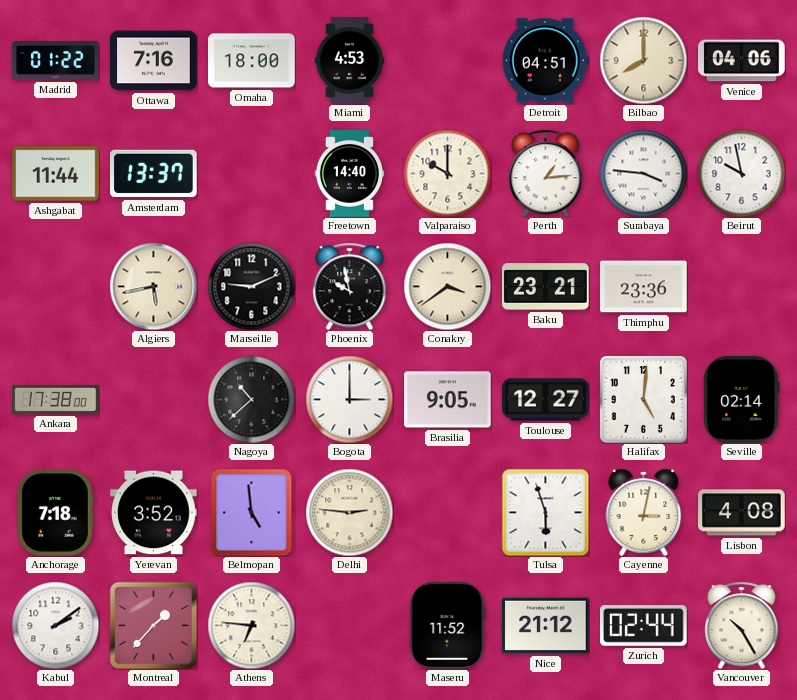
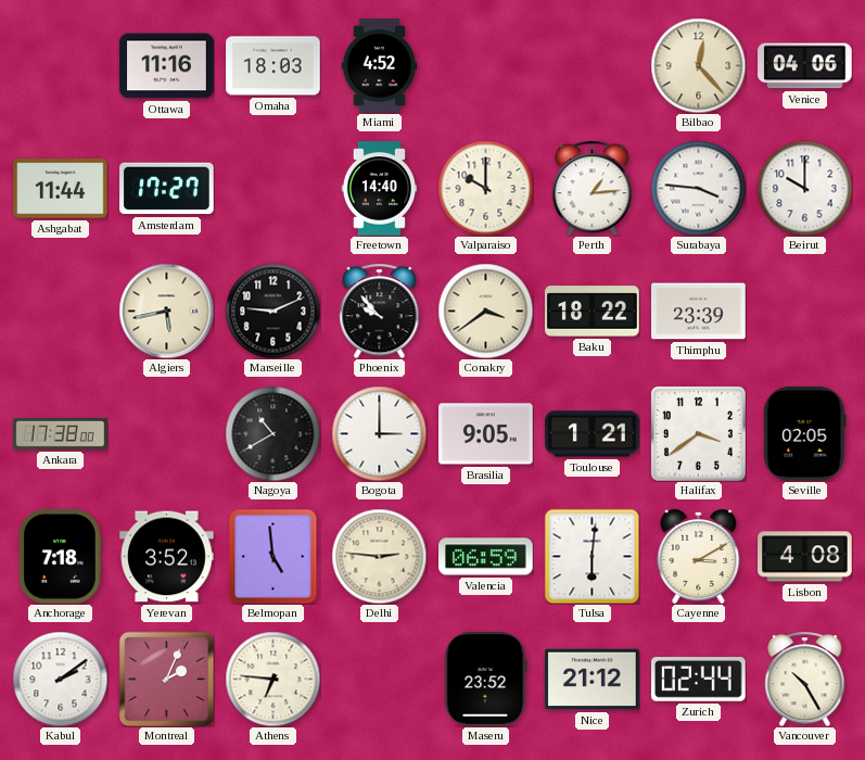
Madrid: 01:22 -> none (56, 60)
Ottawa: 7:16 -> 11:16 (167, 66)
Omaha: 18:00 -> 18:03 (274, 66)
Miami: 4:53 -> 4:52 (380, 66)
Detroit: 04:51 -> none (545, 61)
Bilbao: 8:00 -> 12:23 (698, 65)
Amsterdam: 13:37 -> 17:27 (167, 189)
Beirut: 9:58 -> 10:00 (804, 188)
Phoenix: 9:58 -> 9:53 (380, 311)
Baku: 23:21 -> 18:22 (593, 312)
Thimphu: 23:36 -> 23:39 (699, 312)
Nagoya: 10:38 -> 10:40 (272, 433)
Toulouse: 12:27 -> 1:21 (593, 434)
Halifax: 5:01 -> 3:39 (698, 433)
Seville: 02:14 -> 02:05 (805, 434)
Valencia: none -> 06:59 (486, 557)
Tulsa: 5:57 -> 6:01 (591, 556)
Cayenne: 3:02 -> 3:10 (699, 556)
Montreal: 1:37 -> 2:04 (166, 679)
Maseru: 11:52 -> 23:52 (486, 680)
